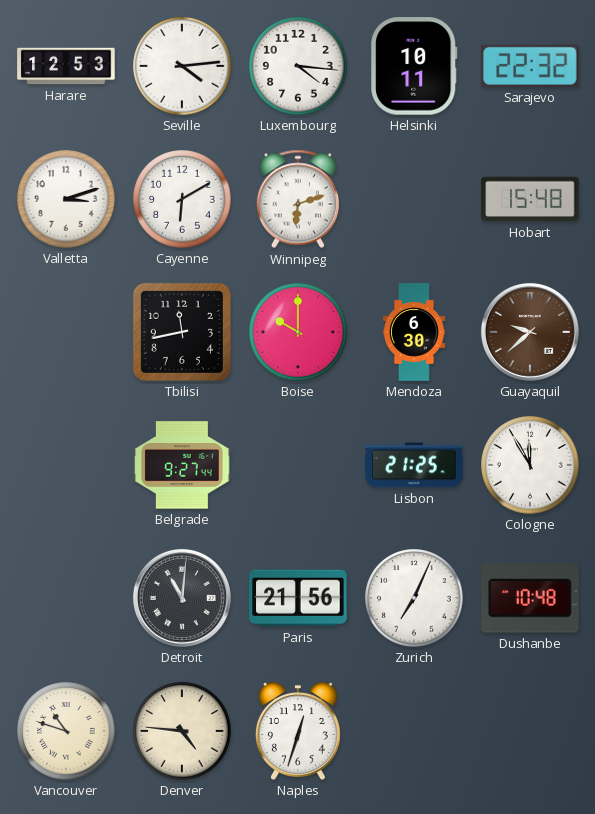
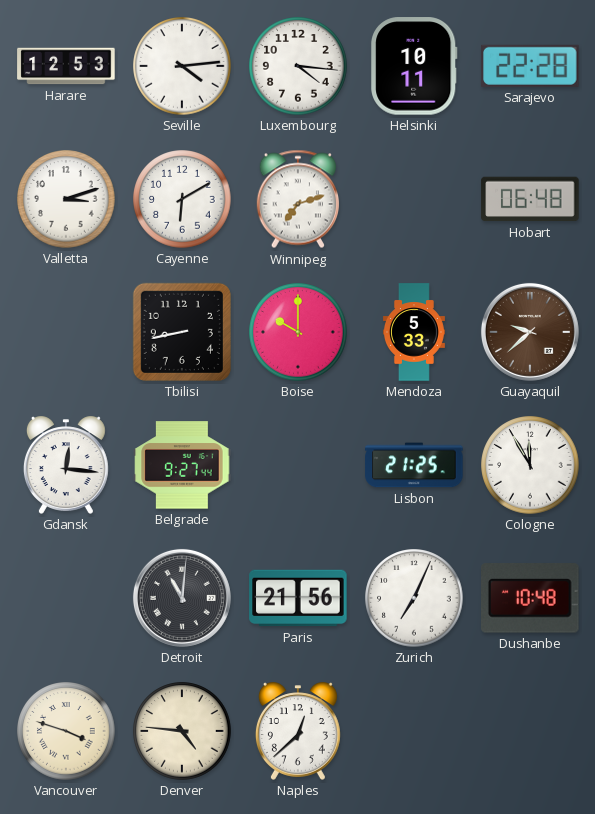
Sarajevo: 22:32 -> 22:28 (530, 66)
Winnipeg: 6:12 -> 7:12 (297, 199)
Hobart: 15:48 -> 06:48 (530, 199)
Tbilisi: 11:43 -> 8:43 (182, 332)
Mendoza: 6:30 -> 5:33 (414, 332)
Gdansk: none -> 12:16 (66, 465)
Vancouver: 10:48 -> 3:48 (66, 731)
Naples: 12:33 -> 12:38 (298, 731)
